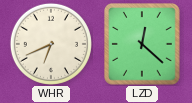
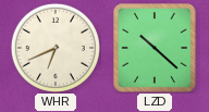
LZD: 12:22 -> 10:22 (156, 49)
